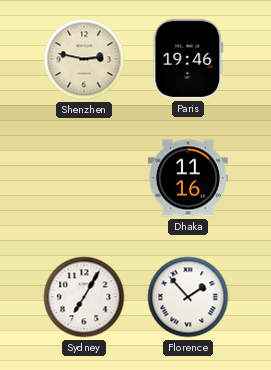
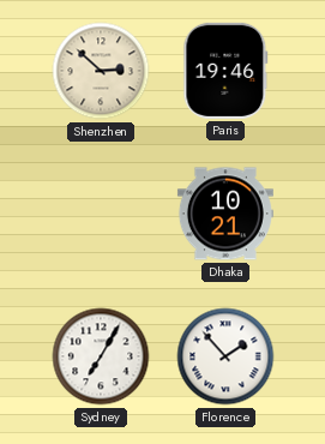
Shenzhen: 2:47 -> 2:52 (101, 71)
Dhaka: 11:16 -> 10:21 (225, 214)
